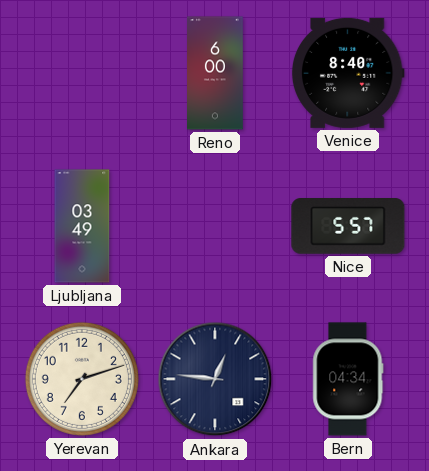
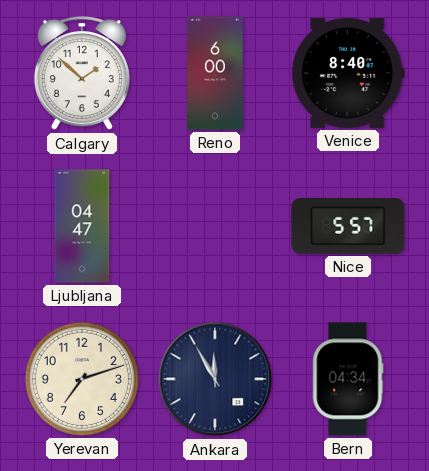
Calgary: none -> 1:52 (82, 74)
Ljubljana: 03:49 -> 04:47 (82, 226)
Ankara: 12:46 -> 11:55 (215, 379)
